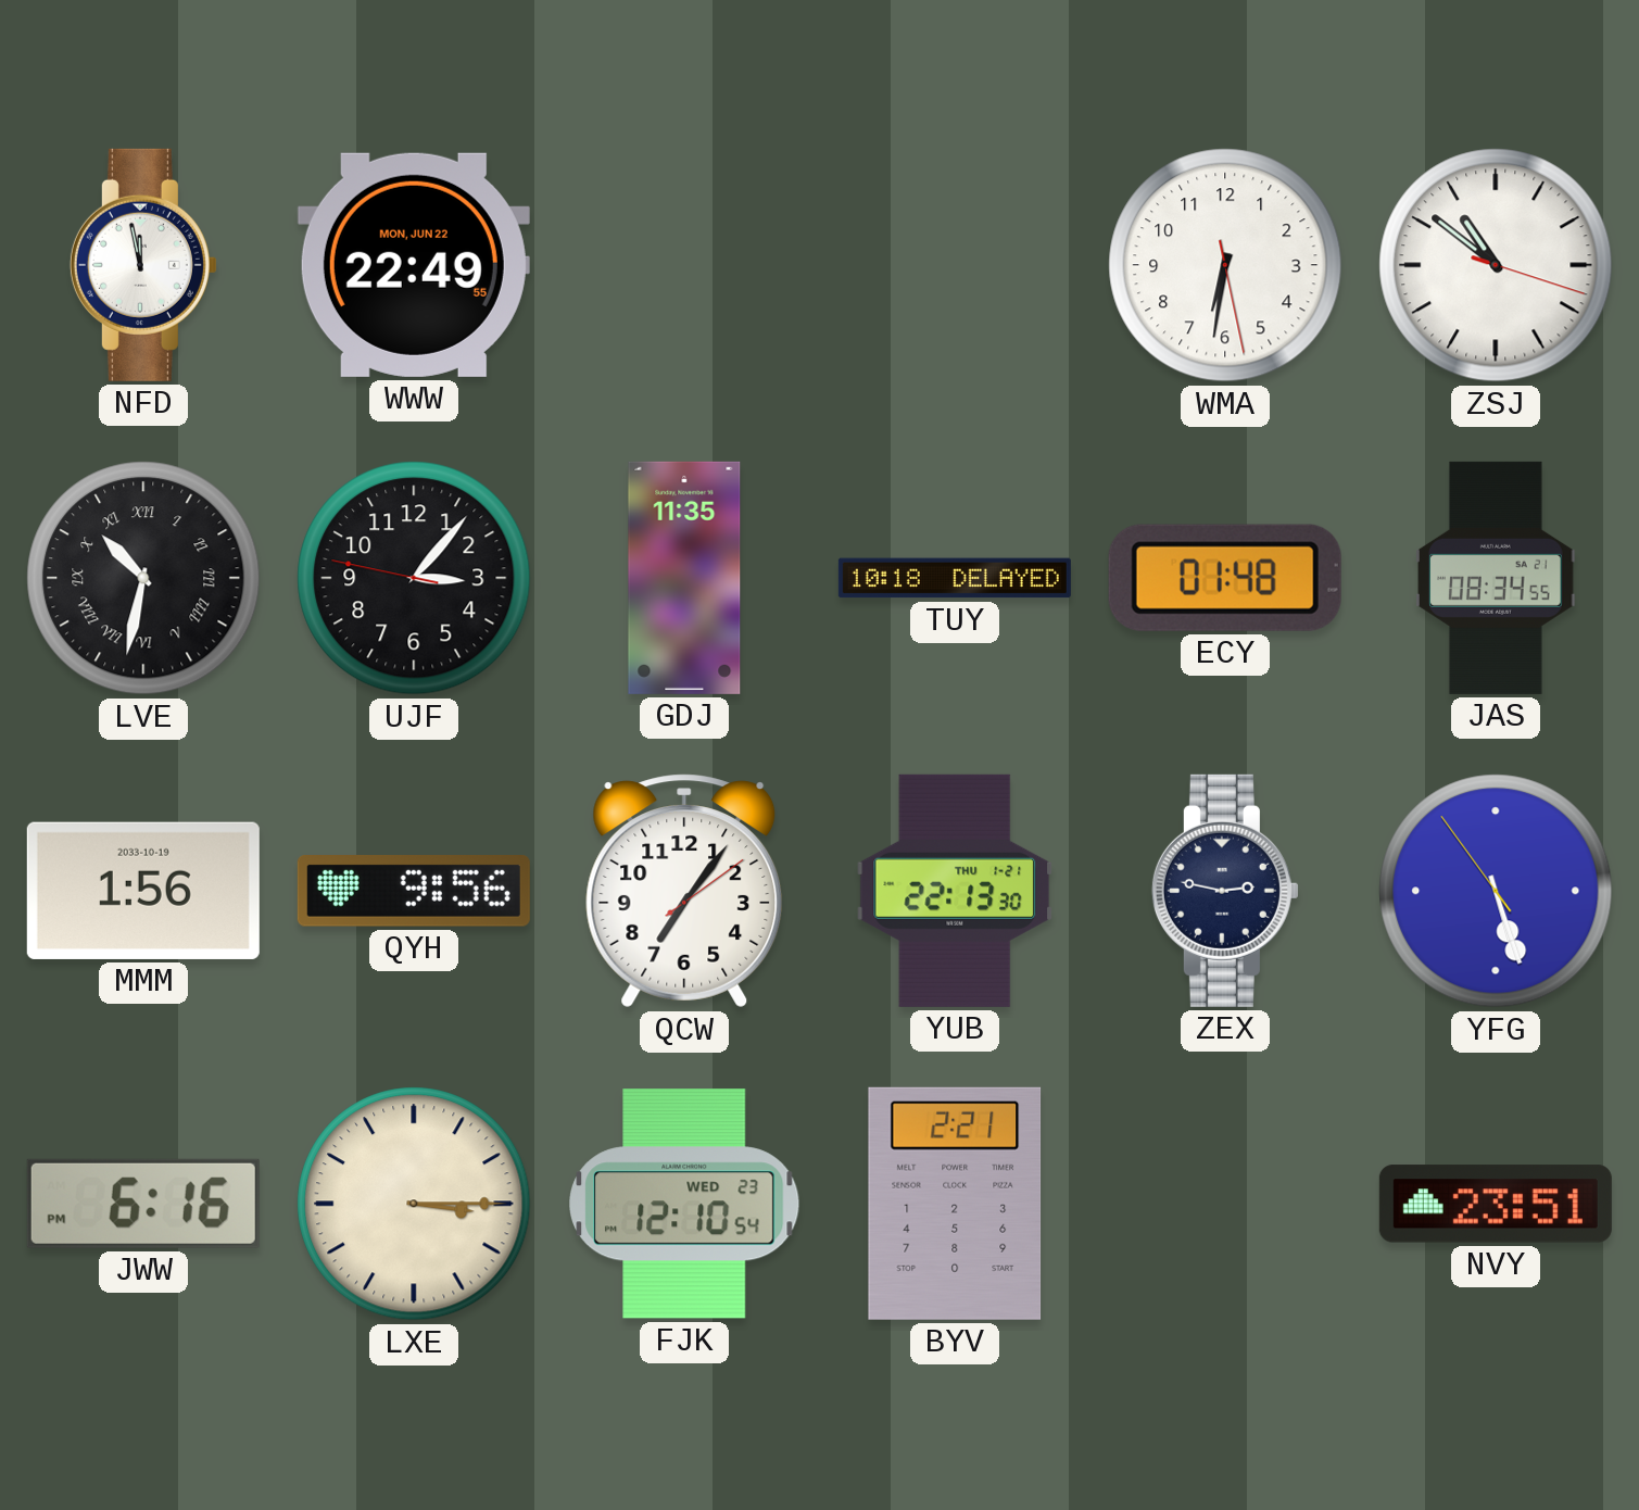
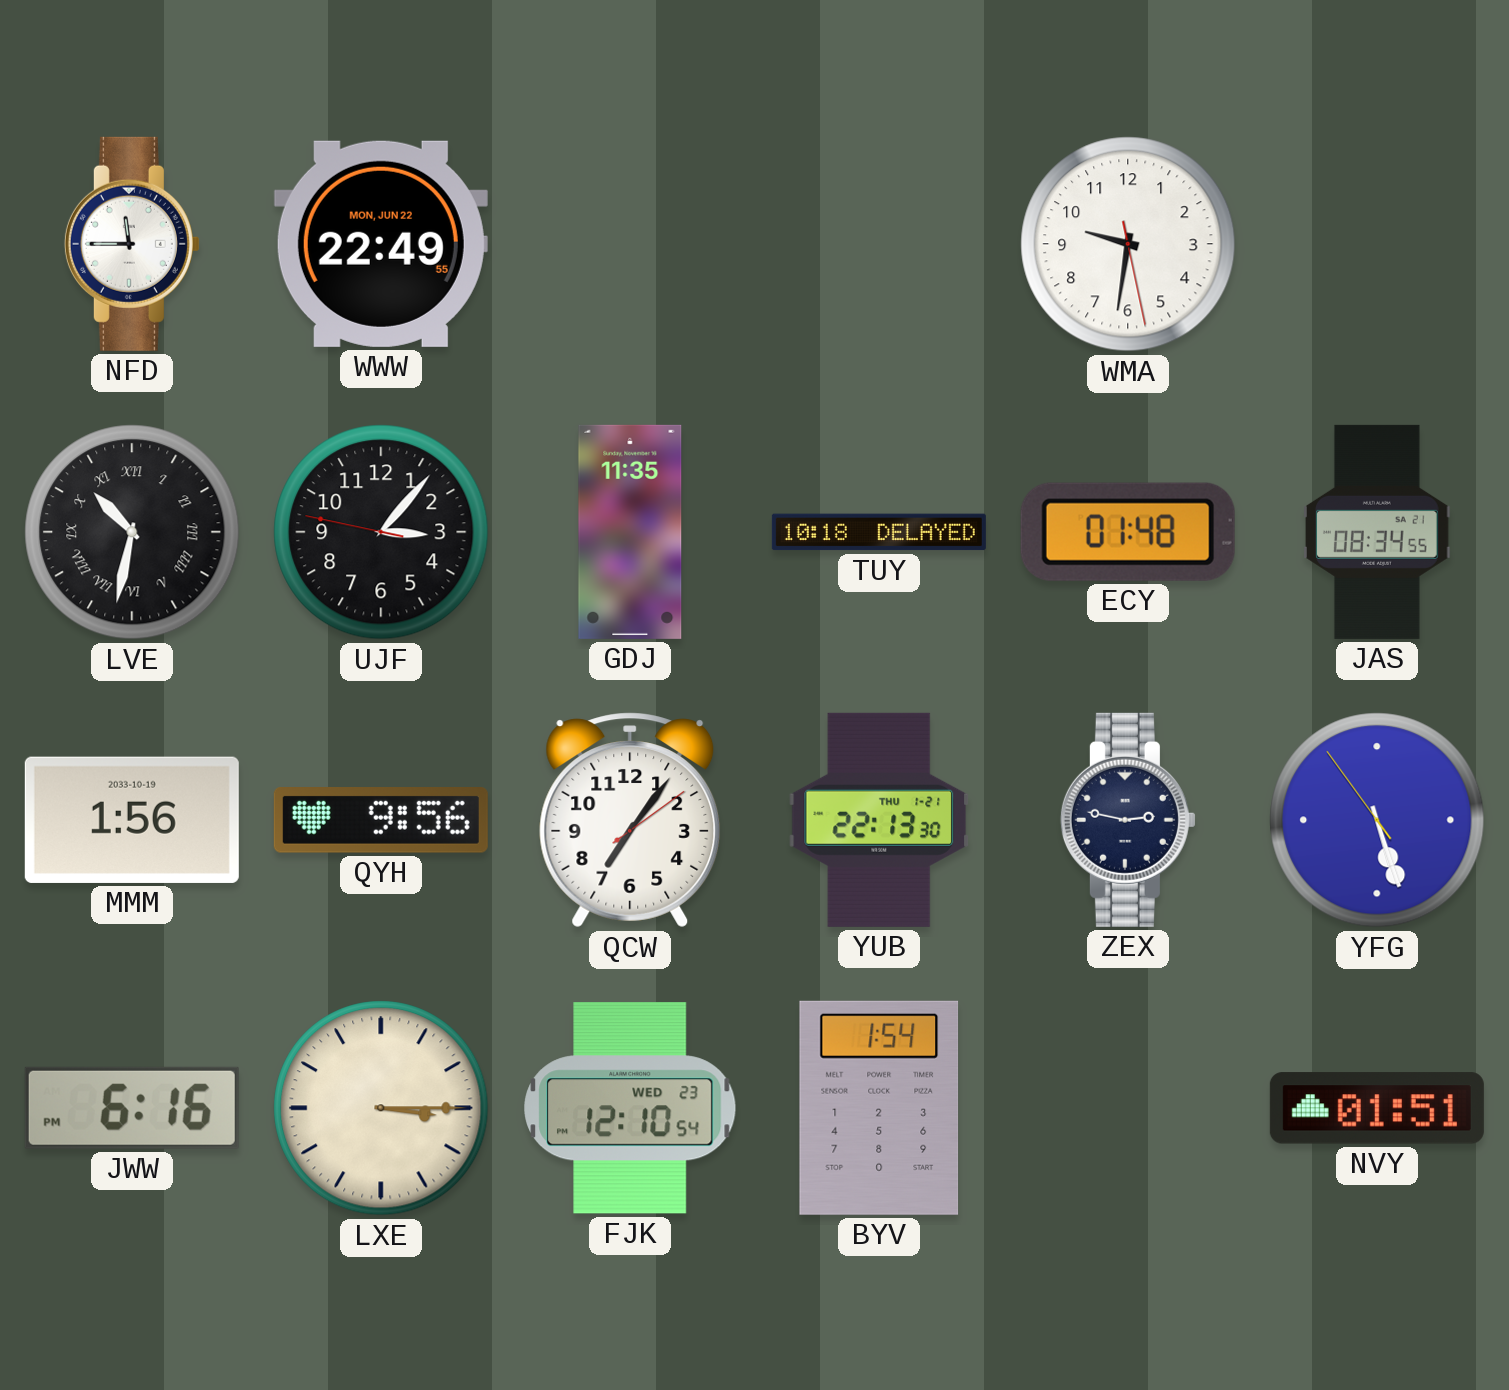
NFD: 11:58 -> 11:45 (132, 244)
WMA: 6:31 -> 9:31 (1128, 244)
ZSJ: 10:51 -> none (1496, 265)
BYV: 2:21 -> 1:54 (879, 1108)
NVY: 23:51 -> 01:51 (1377, 1108)
